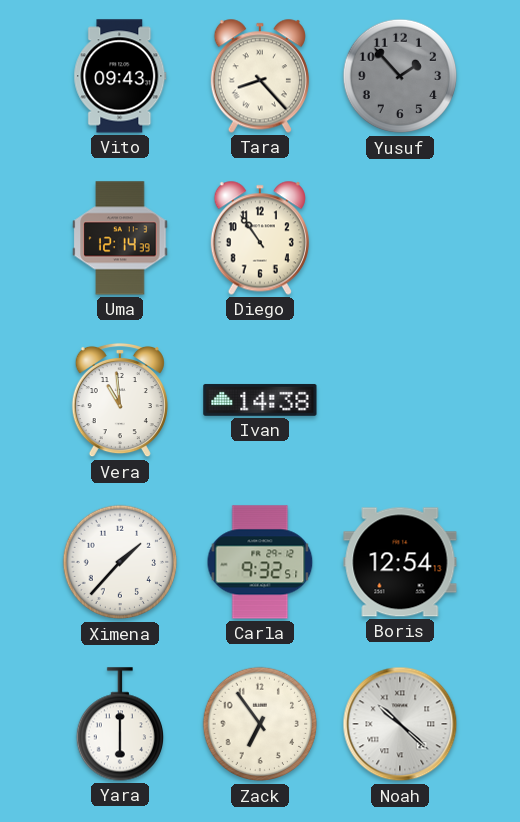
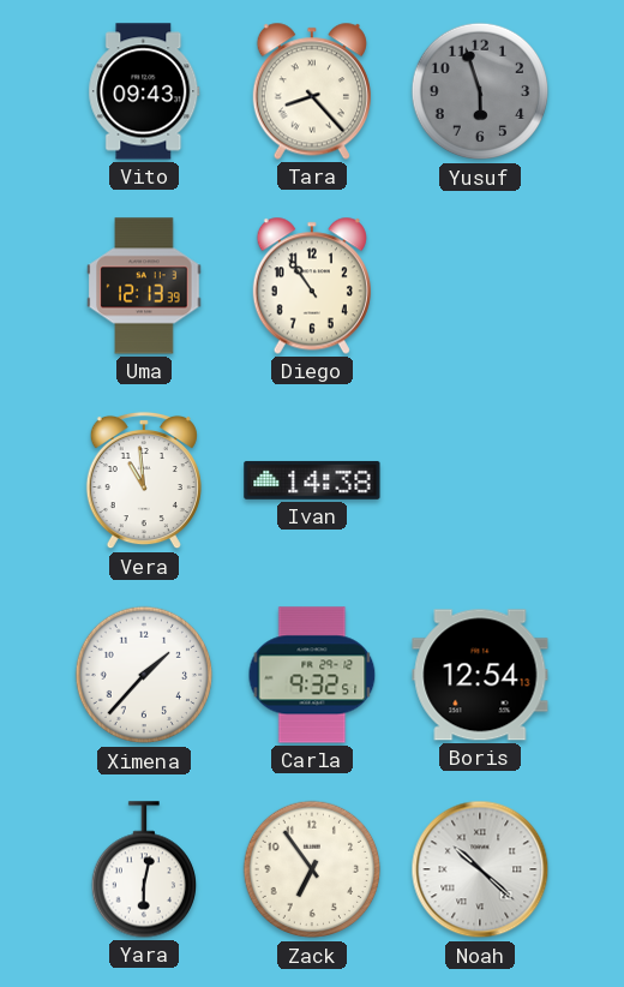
Yusuf: 1:53 -> 5:57 (480, 91)
Uma: 12:14 -> 12:13 (144, 286)
Yara: 6:00 -> 6:02 (143, 869)
